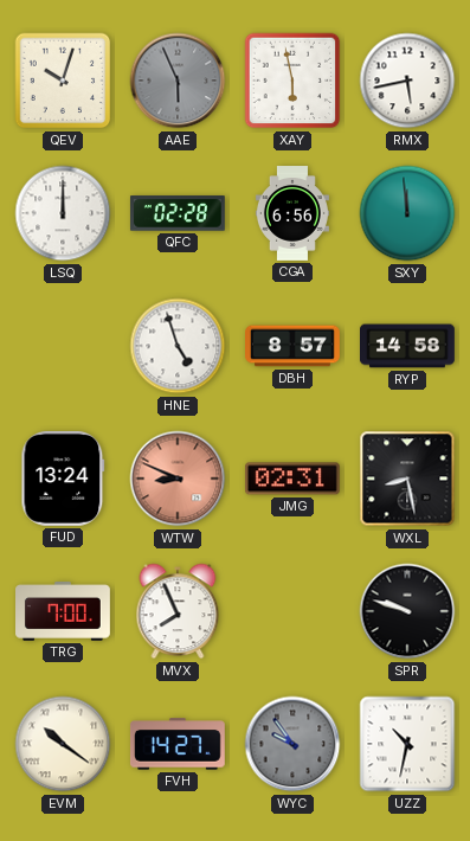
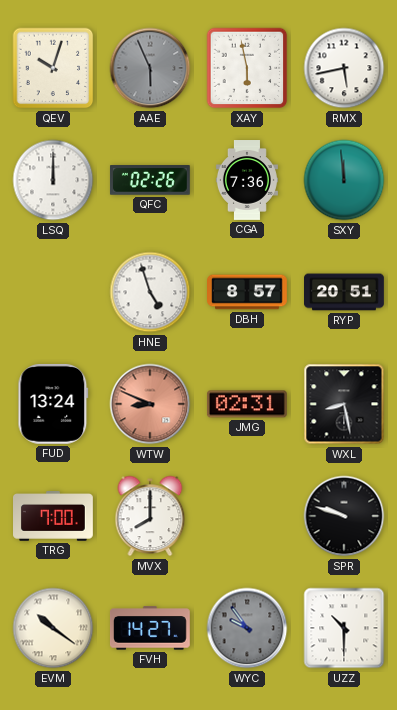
QFC: 02:28 -> 02:26 (150, 180)
CGA: 6:56 -> 7:36 (247, 180)
RYP: 14:58 -> 20:51 (345, 292)
MVX: 7:56 -> 8:00 (150, 516)
UZZ: 10:32 -> 10:30 (344, 628)
